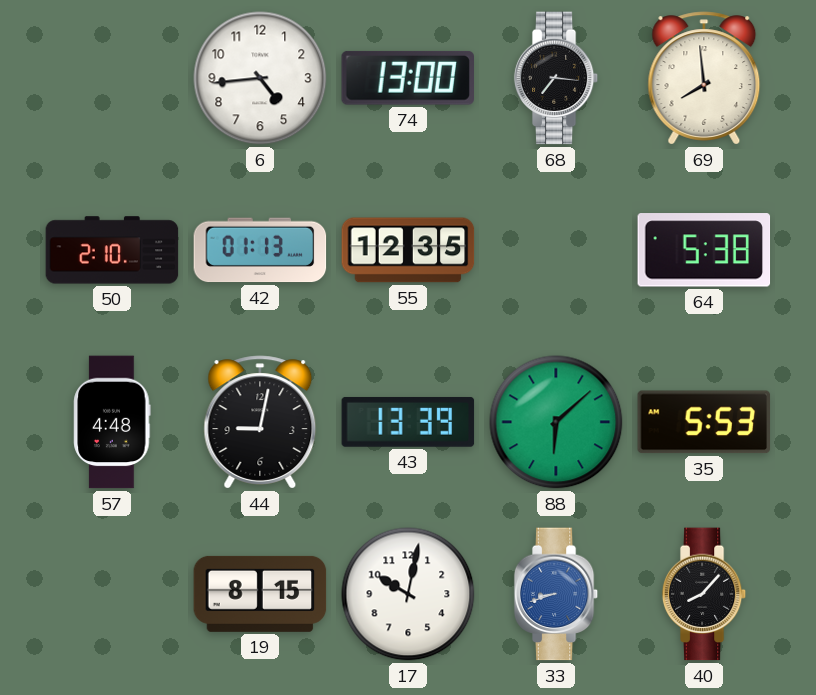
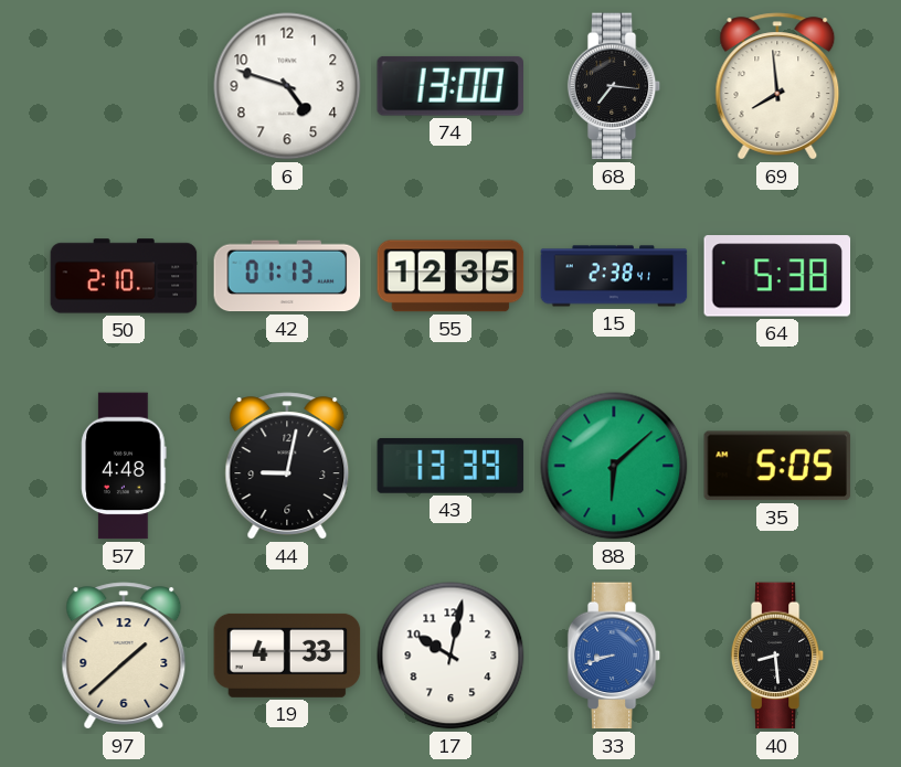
6: 4:44 -> 4:48 (287, 86)
15: none -> 2:38 (614, 276)
35: 5:53 -> 5:05 (777, 466)
97: none -> 1:38 (124, 656)
19: 8:15 -> 4:33 (287, 656)
40: 8:07 -> 8:29 (777, 656)
